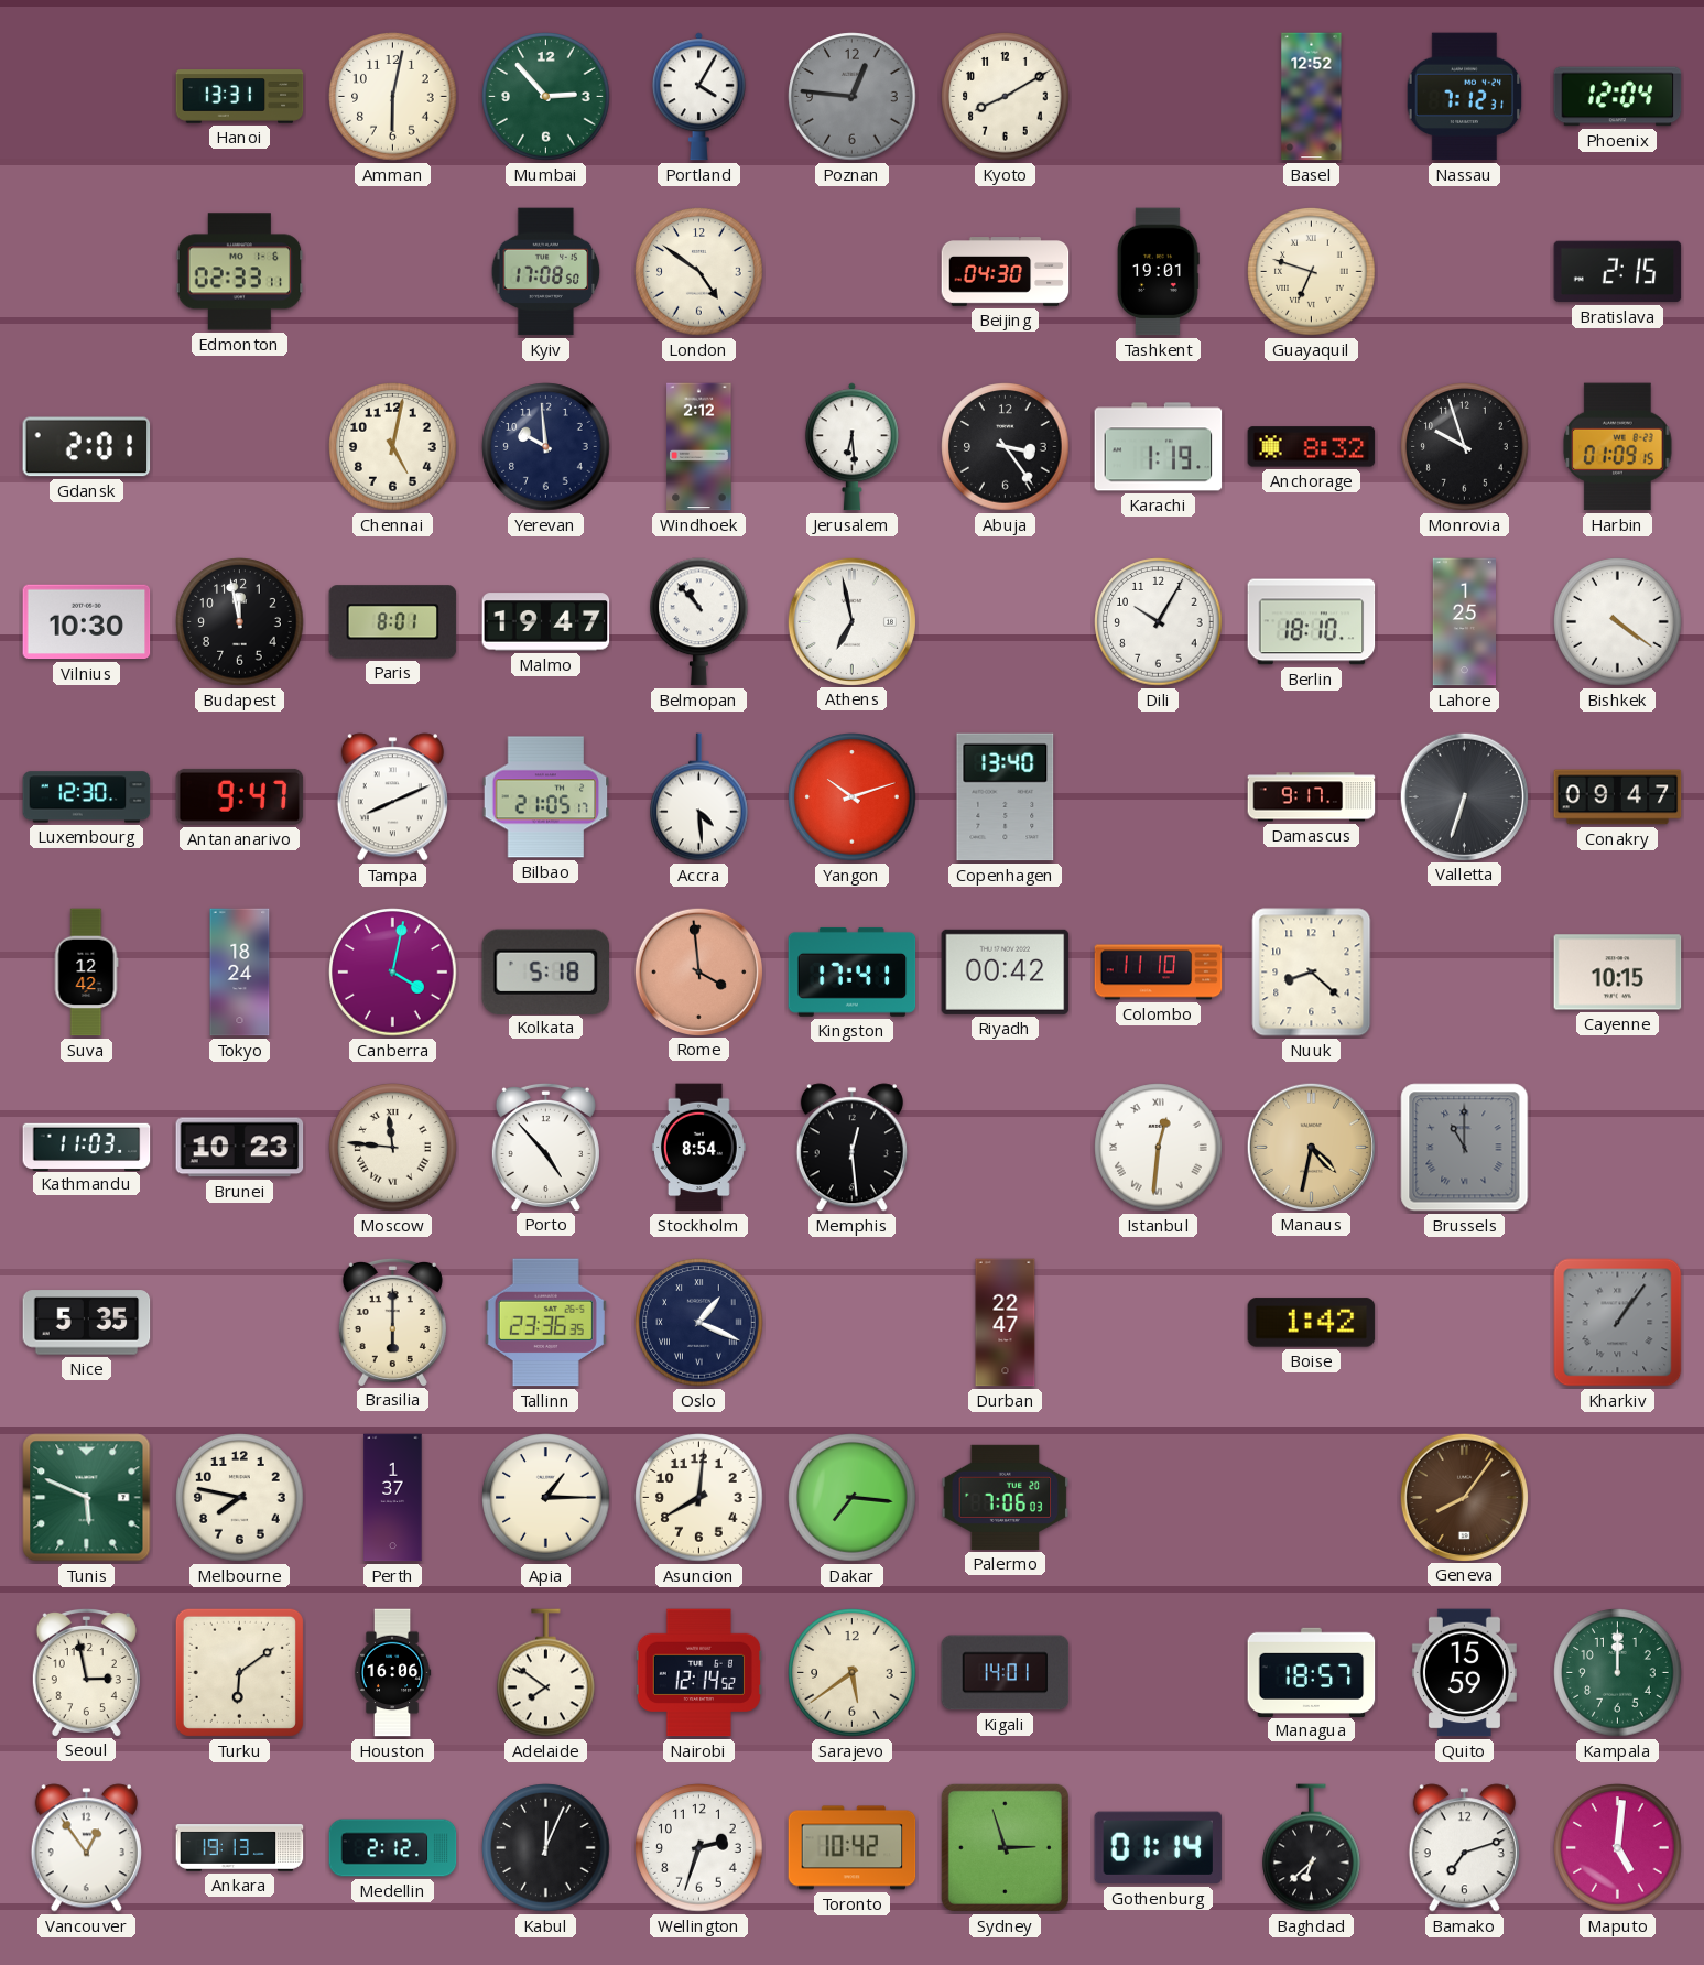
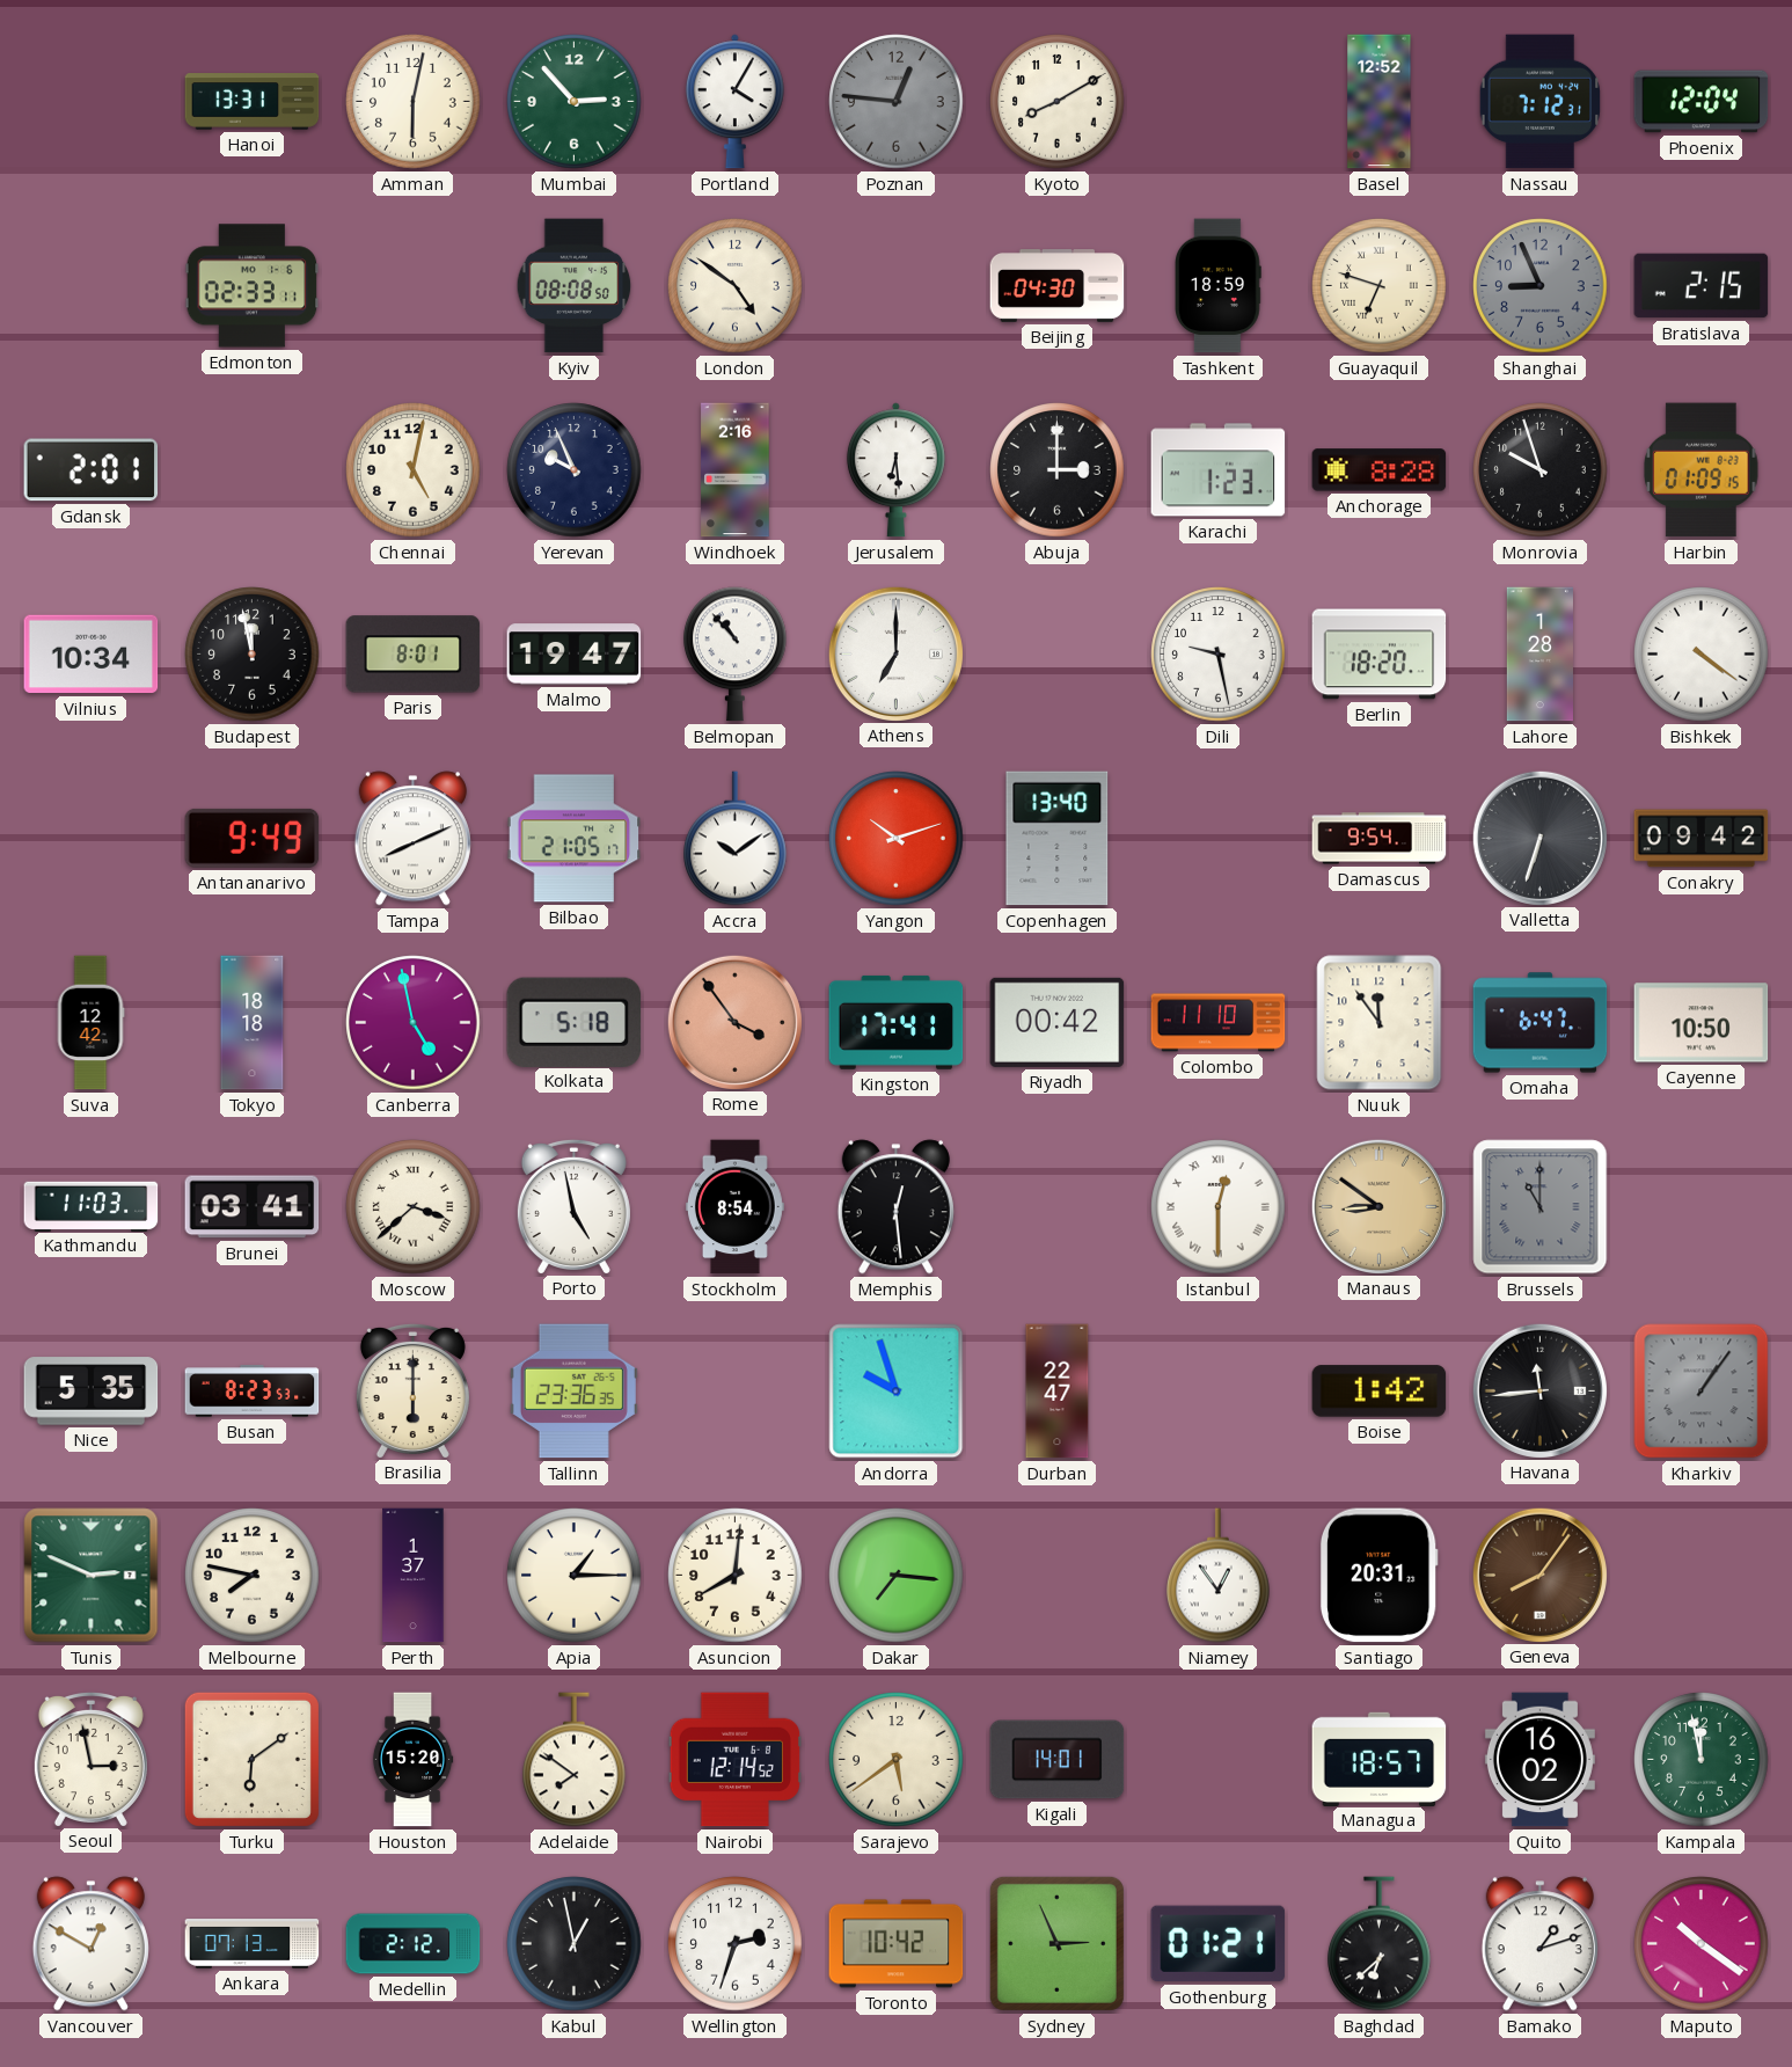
Kyiv: 17:08 -> 08:08 (575, 286)
Tashkent: 19:01 -> 18:59 (1219, 286)
Shanghai: none -> 8:56 (1541, 286)
Yerevan: 9:59 -> 9:56 (575, 470)
Windhoek: 2:12 -> 2:16 (736, 470)
Abuja: 3:24 -> 3:00 (1058, 470)
Karachi: 1:19 -> 1:23 (1219, 470)
Anchorage: 8:32 -> 8:28 (1380, 470)
Vilnius: 10:30 -> 10:34 (92, 655)
Athens: 6:58 -> 7:00 (895, 653)
Dili: 10:05 -> 9:28 (1219, 655)
Berlin: 18:10 -> 18:20 (1380, 655)
Lahore: 1:25 -> 1:28 (1539, 655)
Luxembourg: 12:30 -> none (87, 797)
Antananarivo: 9:47 -> 9:49 (253, 838)
Accra: 4:29 -> 10:09 (736, 839)
Damascus: 9:17 -> 9:54 (1380, 839)
Conakry: 09:47 -> 09:42 (1702, 839)
Tokyo: 18:24 -> 18:18 (253, 1023)
Canberra: 4:02 -> 4:58 (414, 1023)
Rome: 3:59 -> 3:54 (734, 1022)
Nuuk: 8:22 -> 11:54 (1380, 1023)
Omaha: none -> 6:47 (1541, 1023)
Cayenne: 10:15 -> 10:50 (1702, 1023)
Brunei: 10:23 -> 03:41 (253, 1207)
Moscow: 11:46 -> 3:38 (414, 1207)
Porto: 4:53 -> 4:58 (573, 1206)
Istanbul: 12:31 -> 12:30 (1219, 1207)
Manaus: 4:32 -> 8:51 (1378, 1206)
Busan: none -> 8:23 (253, 1392)
Oslo: 1:19 -> none (699, 1323)
Andorra: none -> 9:57 (897, 1392)
Havana: none -> 11:44 (1539, 1390)
Tunis: 5:49 -> 2:49 (92, 1576)
Palermo: 7:06 -> none (1006, 1497)
Niamey: none -> 12:54 (1219, 1576)
Santiago: none -> 20:31 (1378, 1576)
Houston: 16:06 -> 15:20 (412, 1760)
Quito: 15:59 -> 16:02 (1539, 1760)
Kampala: 12:00 -> 11:58 (1702, 1760)
Vancouver: 12:54 -> 12:50 (90, 1944)
Ankara: 19:13 -> 07:13 (253, 1944)
Kabul: 12:04 -> 12:58 (575, 1944)
Sydney: 2:57 -> 2:56 (1056, 1943)
Gothenburg: 01:14 -> 01:21 (1219, 1944)
Bamako: 7:12 -> 1:12 (1539, 1944)
Maputo: 5:01 -> 10:21 (1702, 1944)
